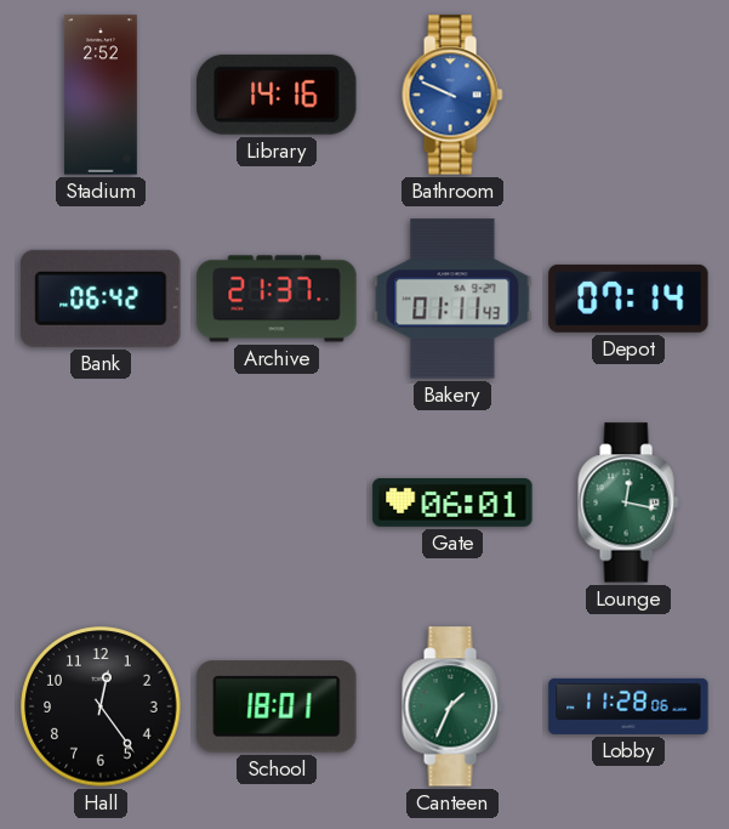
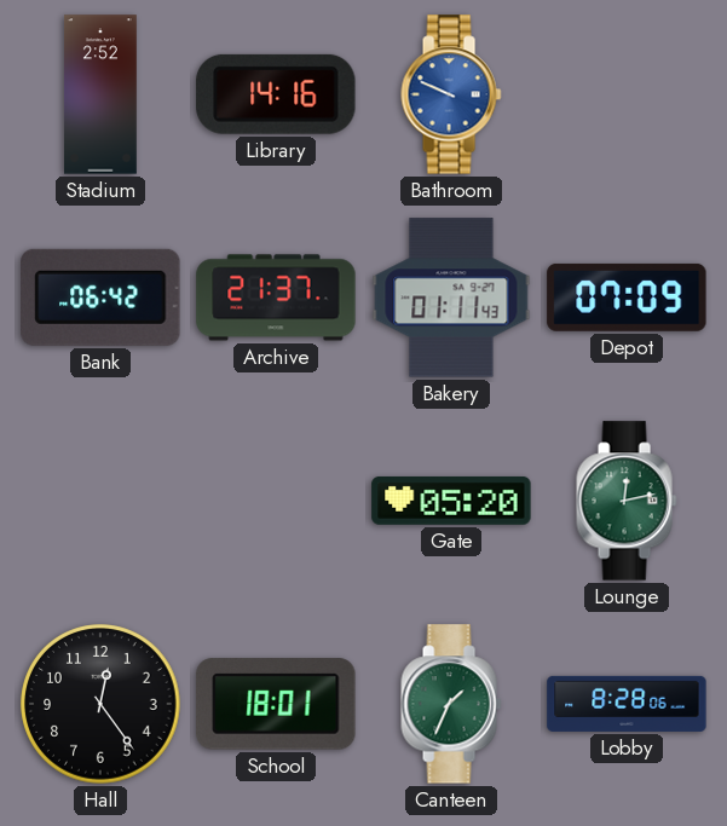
Depot: 07:14 -> 07:09 (627, 298)
Gate: 06:01 -> 05:20 (451, 501)
Lounge: 12:17 -> 12:13 (627, 501)
Lobby: 11:28 -> 8:28 (627, 704)
